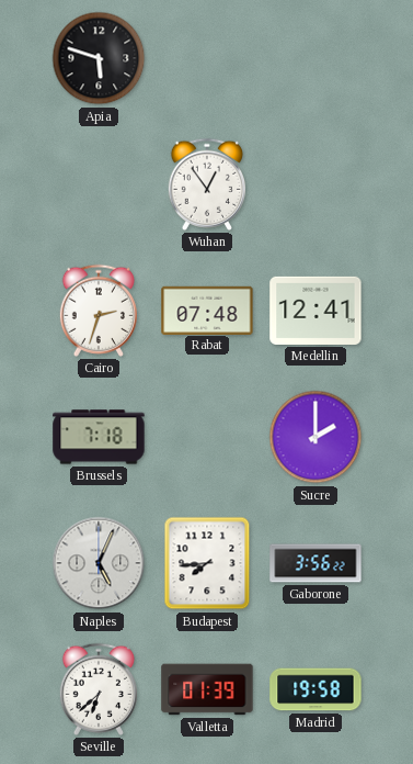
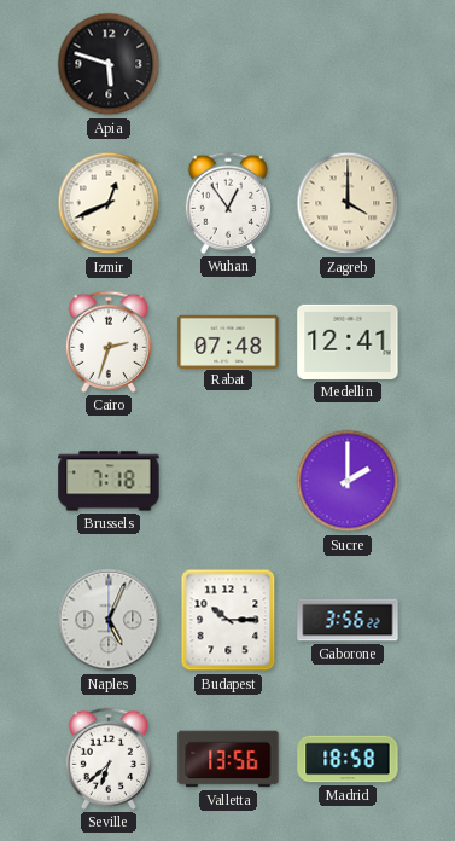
Izmir: none -> 12:41 (109, 203)
Zagreb: none -> 4:00 (348, 203)
Budapest: 7:44 -> 10:15 (228, 620)
Valletta: 01:39 -> 13:56 (228, 759)
Madrid: 19:58 -> 18:58 (348, 759)
